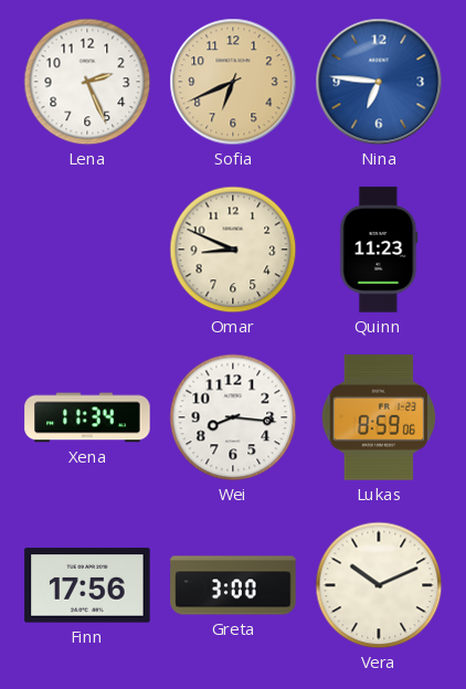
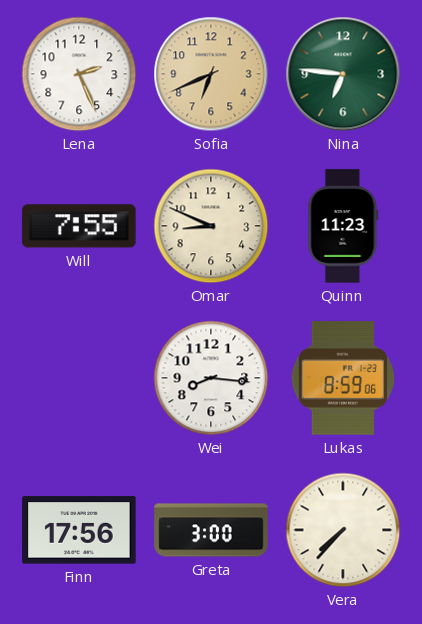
Nina dial: blue -> green (343, 74)
Will: none -> 7:55 (79, 226)
Xena: 11:34 -> none (87, 417)
Vera: 10:11 -> 7:37 (343, 530)
